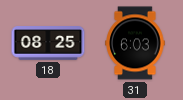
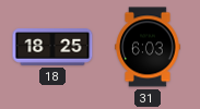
18: 08:25 -> 18:25 (52, 47)
